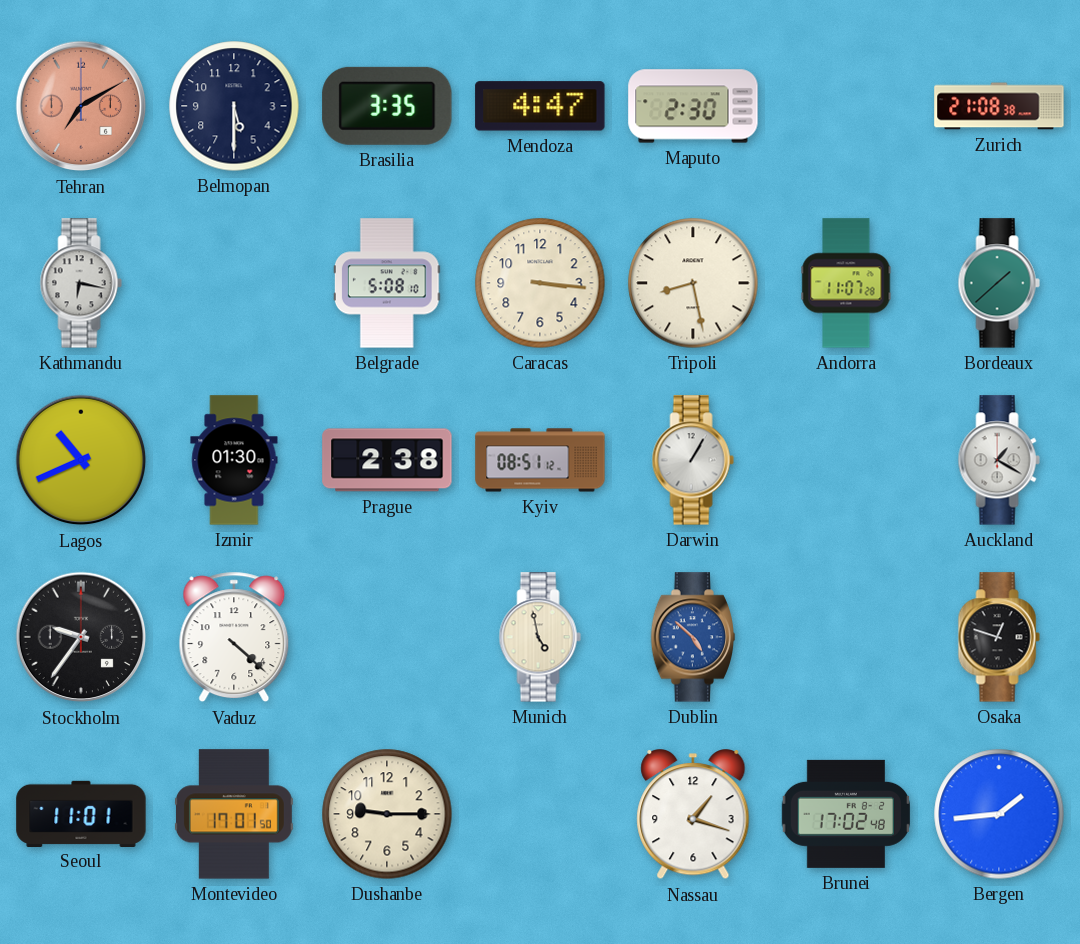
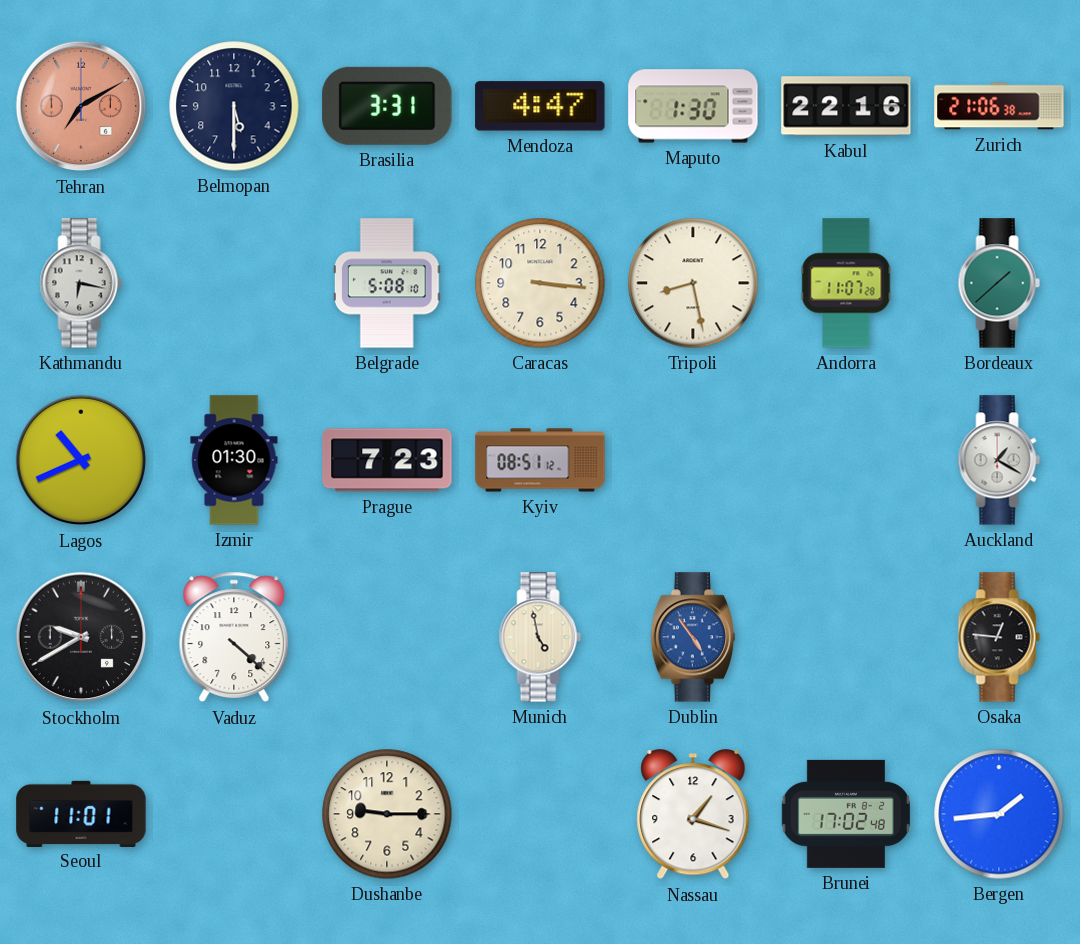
Brasilia: 3:35 -> 3:31 (387, 106)
Maputo: 2:30 -> 1:30 (693, 106)
Kabul: none -> 22:16 (846, 106)
Zurich: 21:08 -> 21:06 (999, 106)
Prague: 2:38 -> 7:23 (387, 460)
Darwin: 1:05 -> none (693, 460)
Stockholm: 9:36 -> 9:40 (81, 637)
Dublin: 4:52 -> 4:54 (692, 637)
Osaka: 12:48 -> 12:46 (999, 637)
Montevideo: 17:01 -> none (234, 814)
